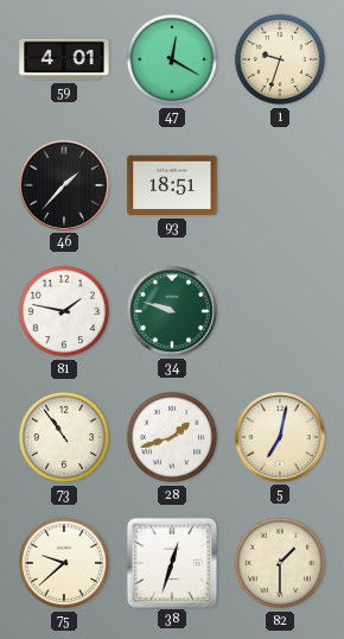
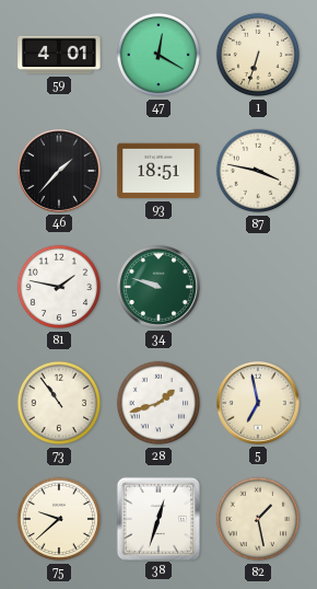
1: 9:33 -> 6:33 (258, 55)
87: none -> 3:47 (258, 171)
5: 7:02 -> 6:58 (258, 403)
82: 1:30 -> 1:28 (258, 519)
